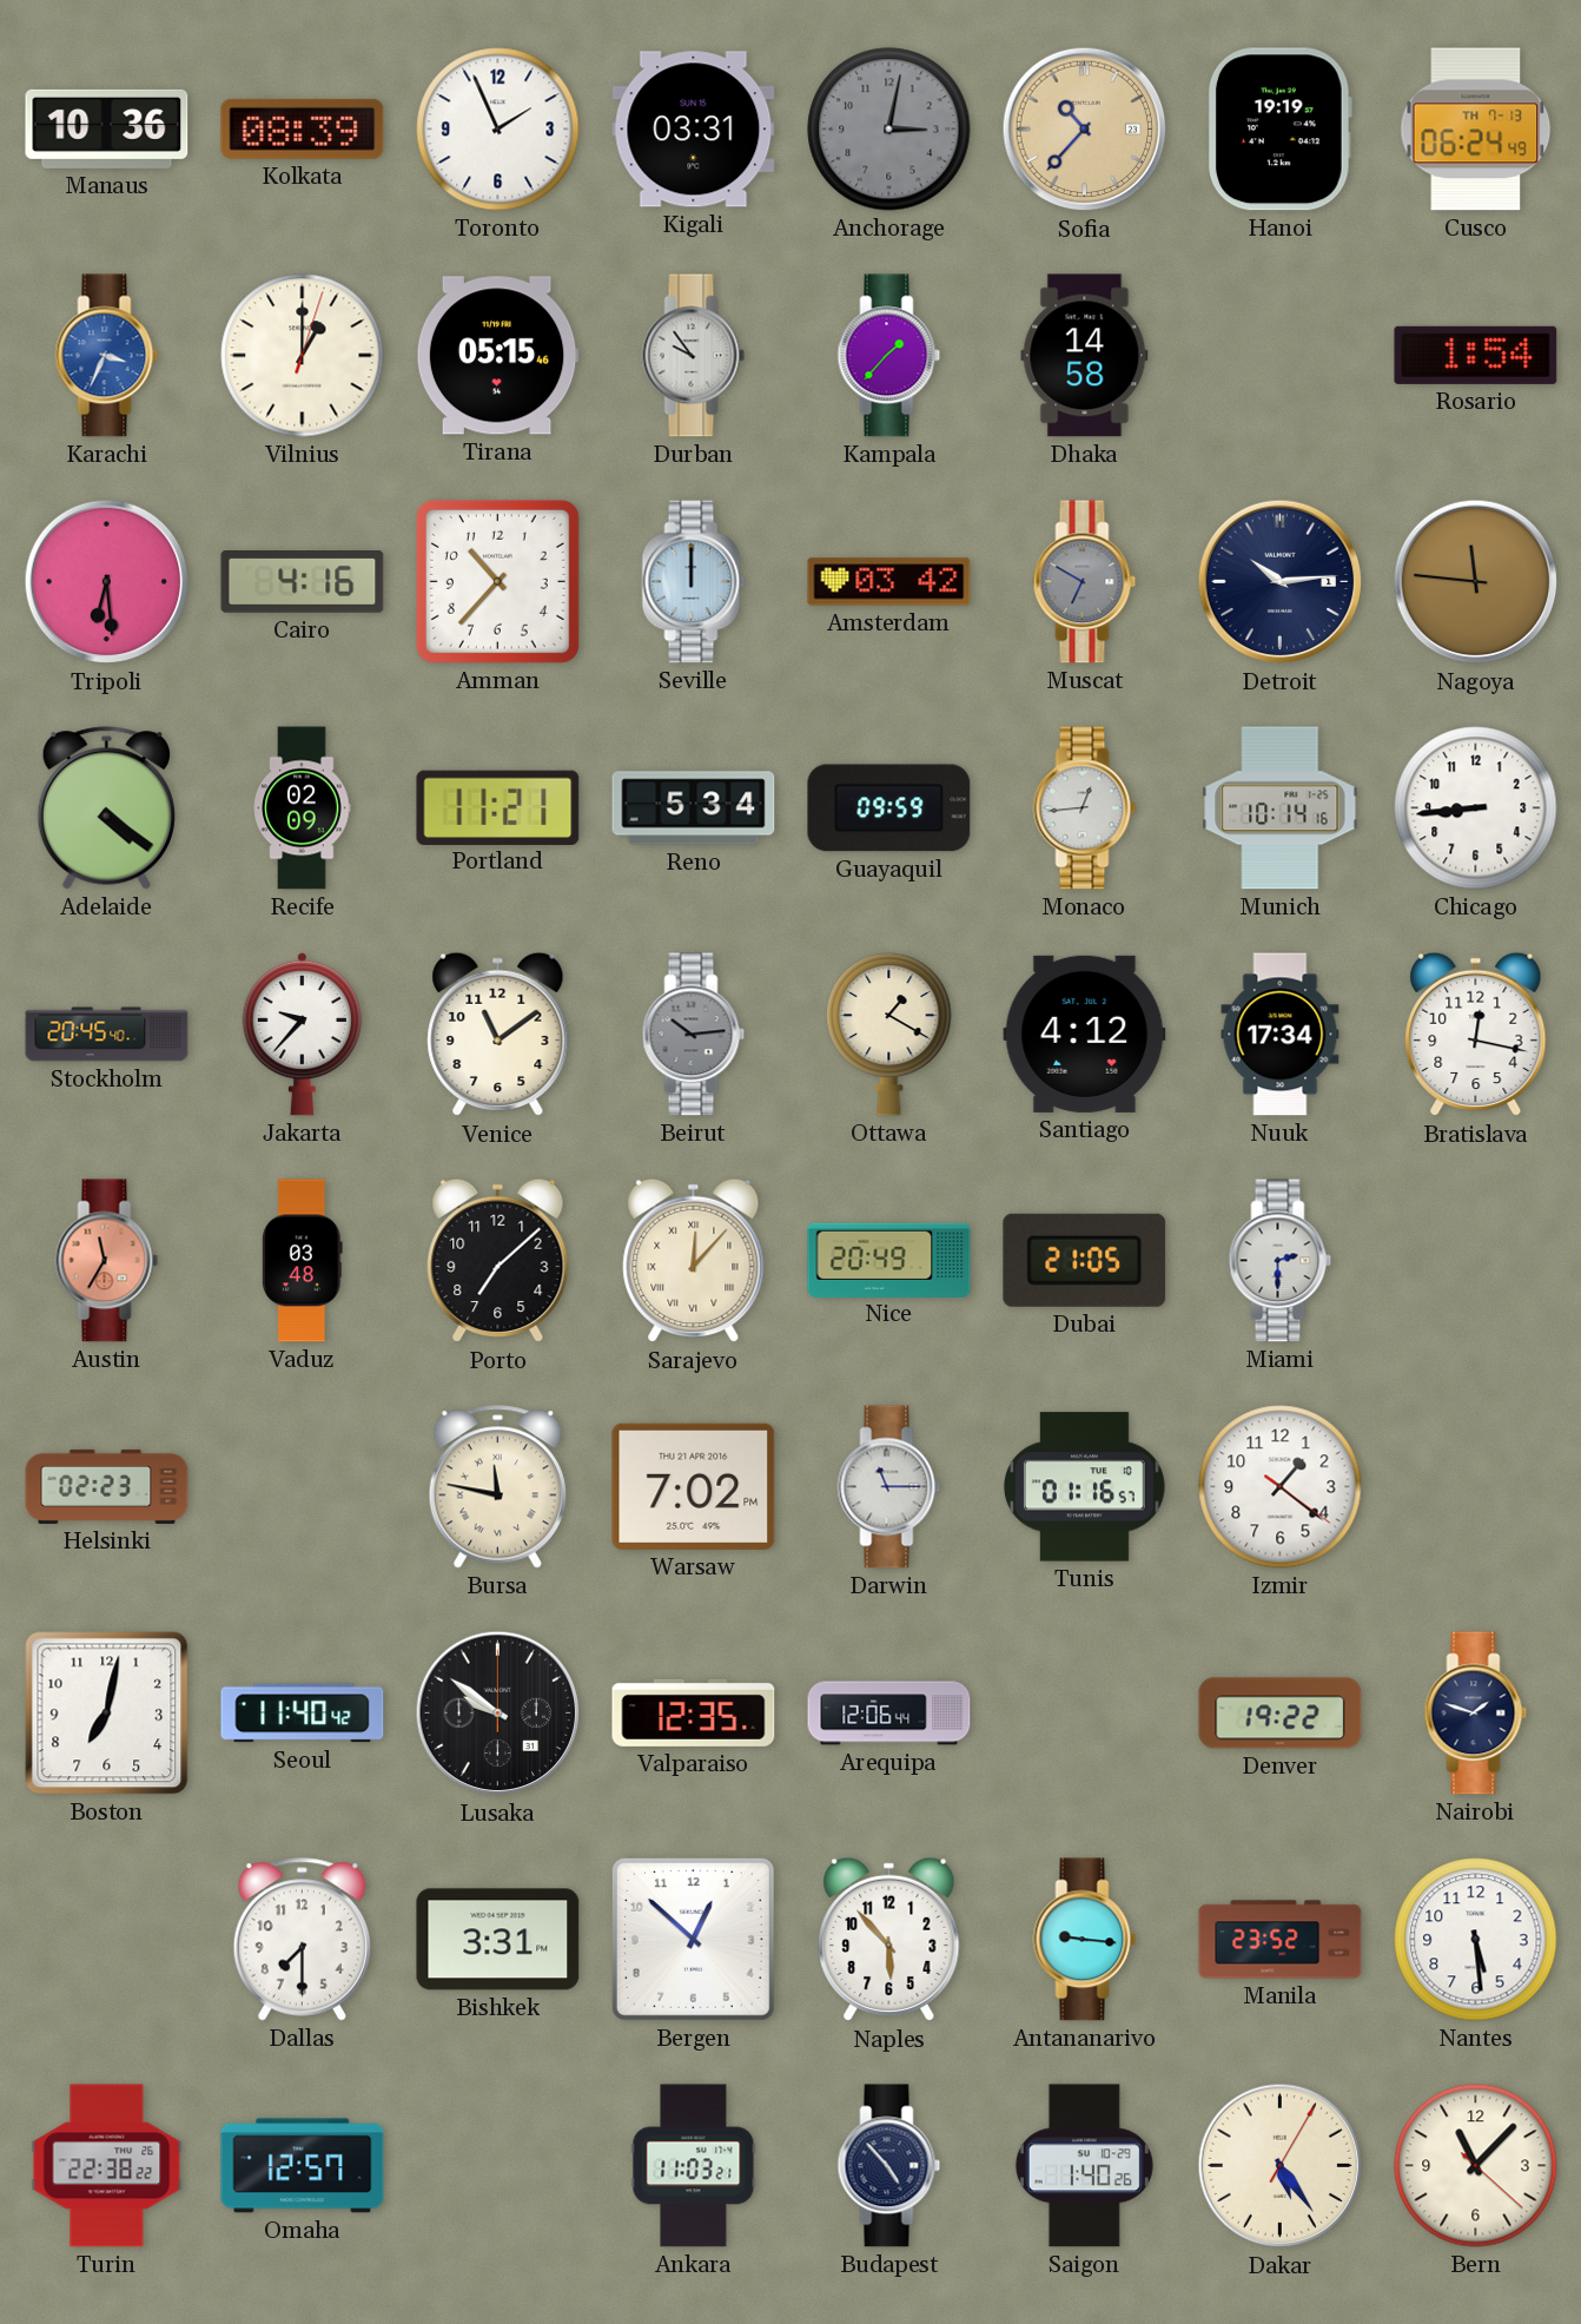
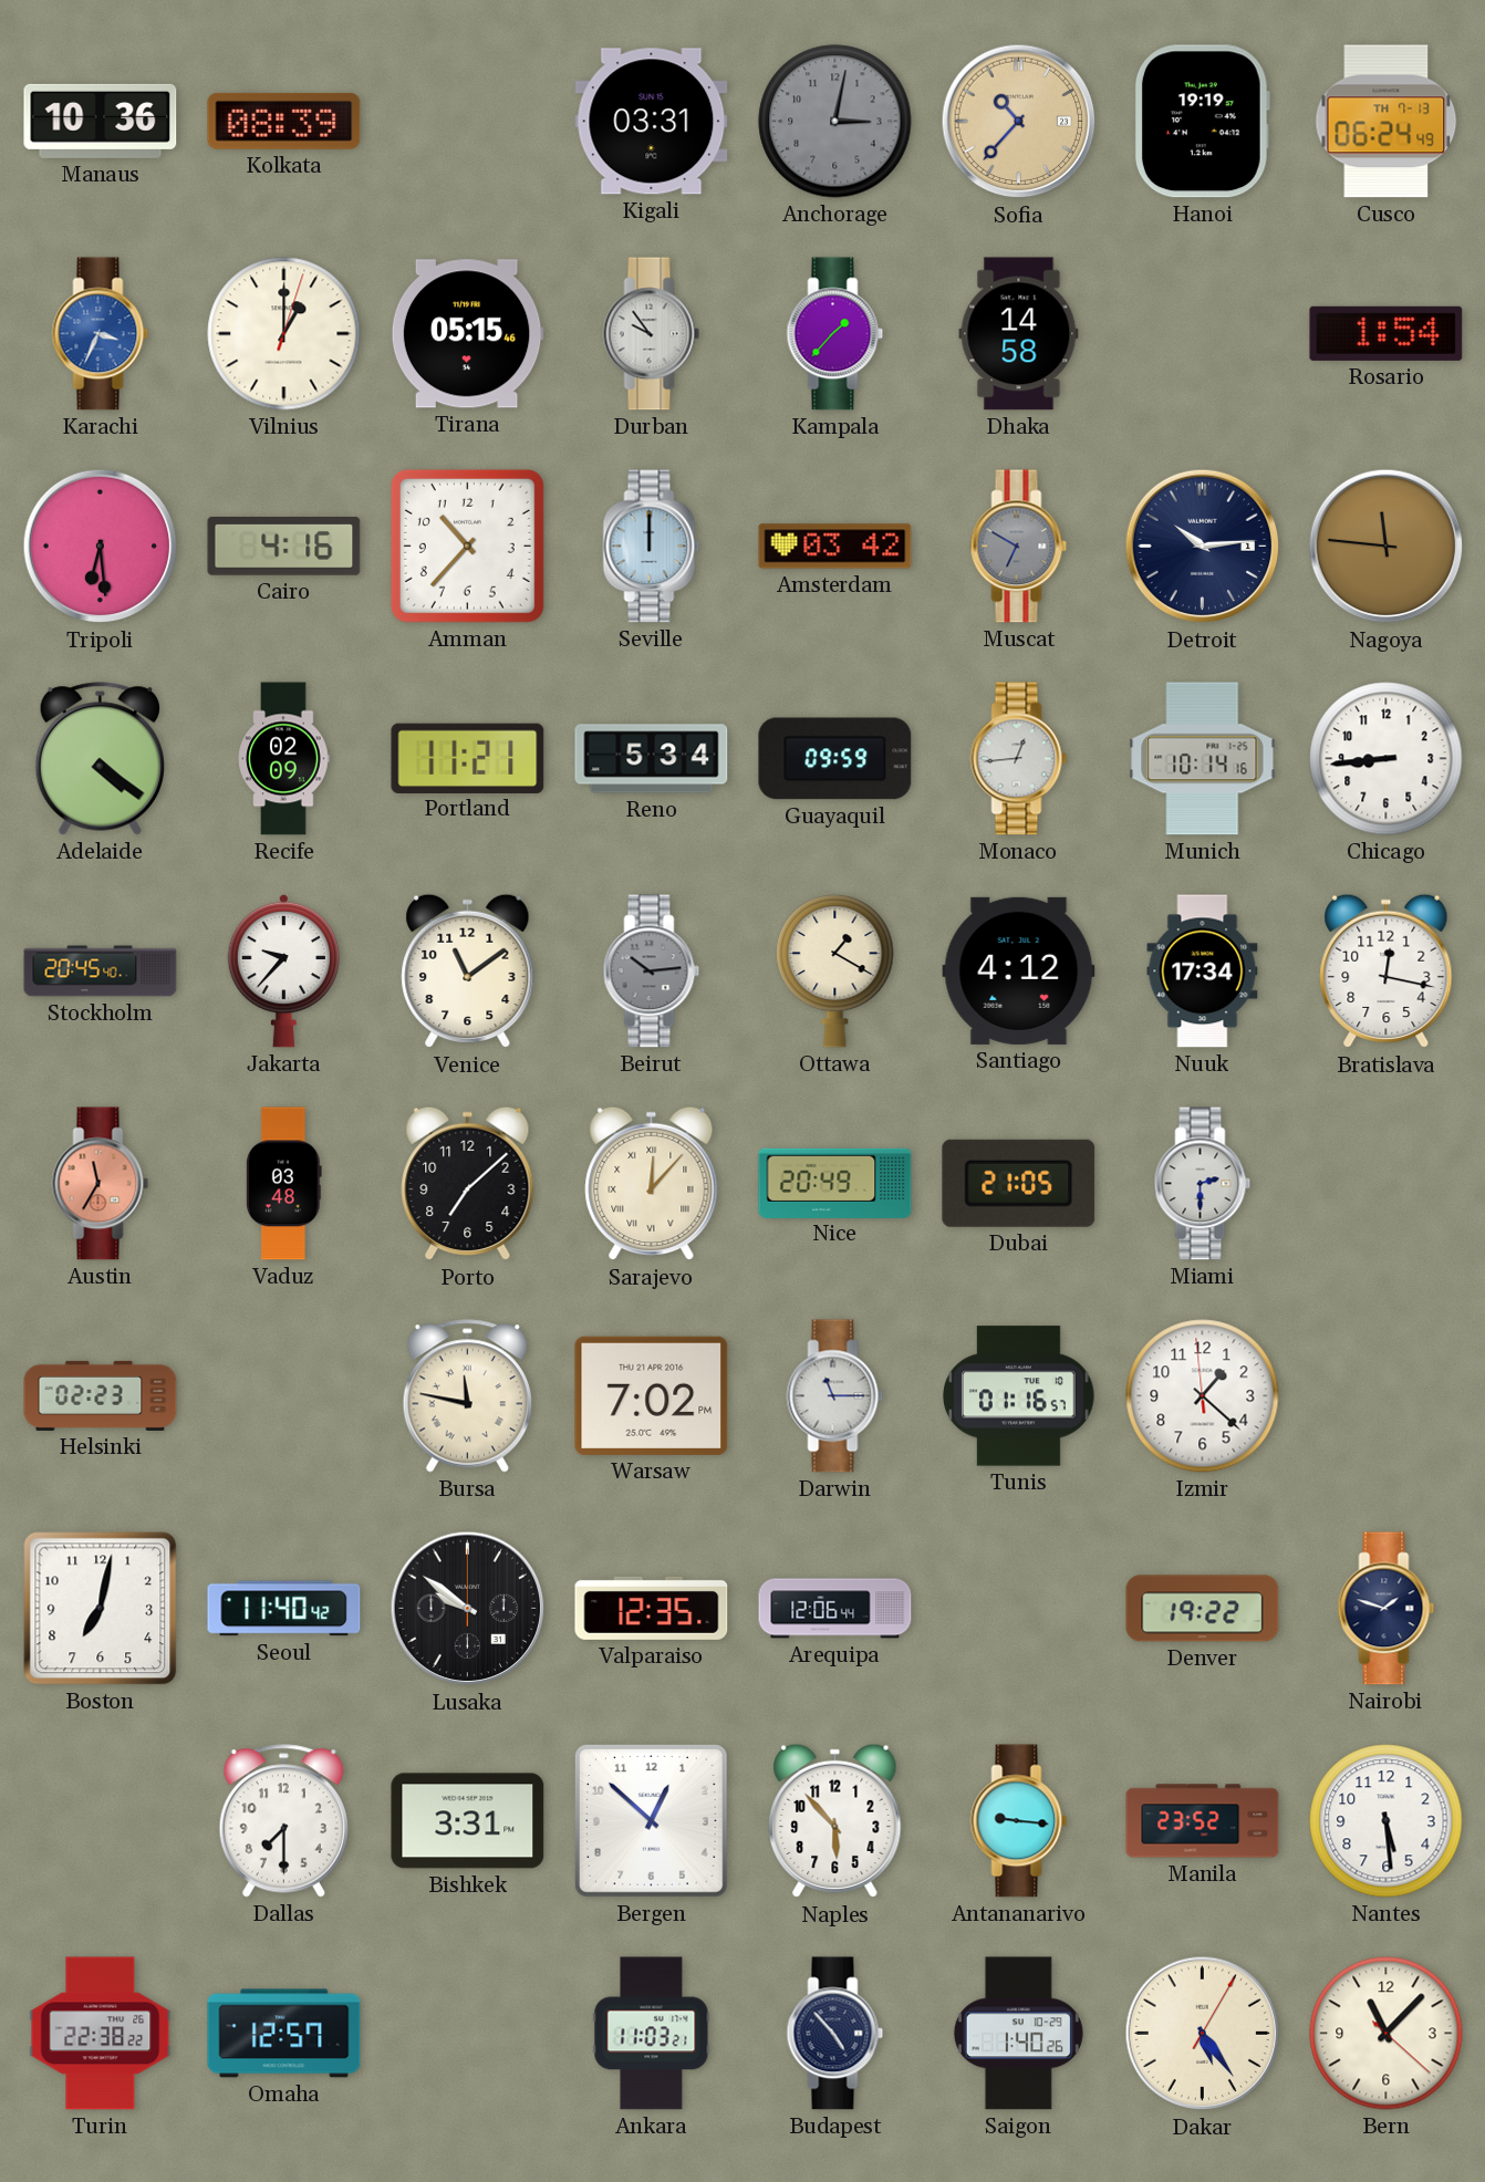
Toronto: 1:56 -> none (498, 130)
Izmir: 1:21:21 -> 1:21:59 (1203, 1396)
